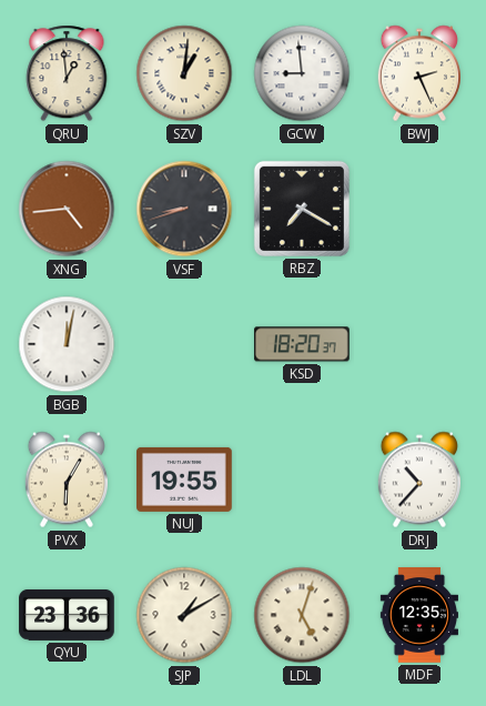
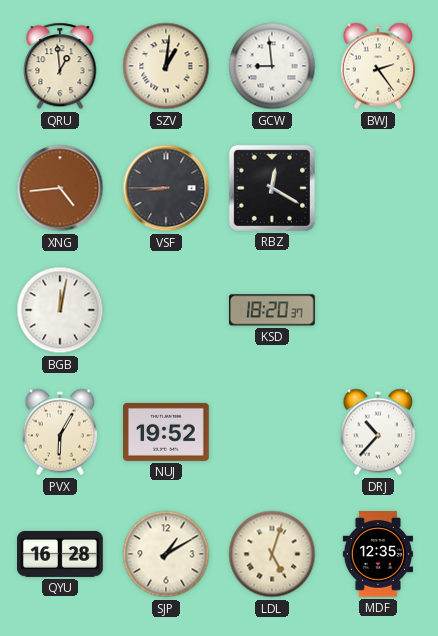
BWJ: 2:26 -> 2:24 (377, 66)
VSF: 8:42 -> 8:45 (166, 188)
RBZ: 7:20 -> 12:20 (272, 188)
NUJ: 19:55 -> 19:52 (166, 432)
QYU: 23:36 -> 16:28 (60, 554)
